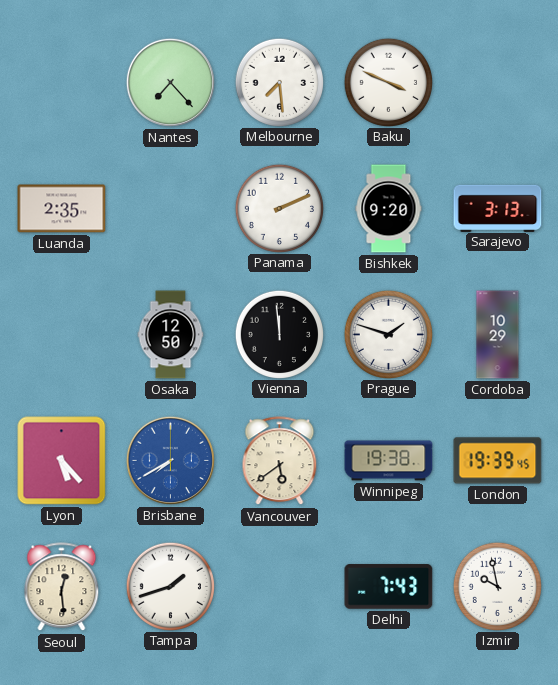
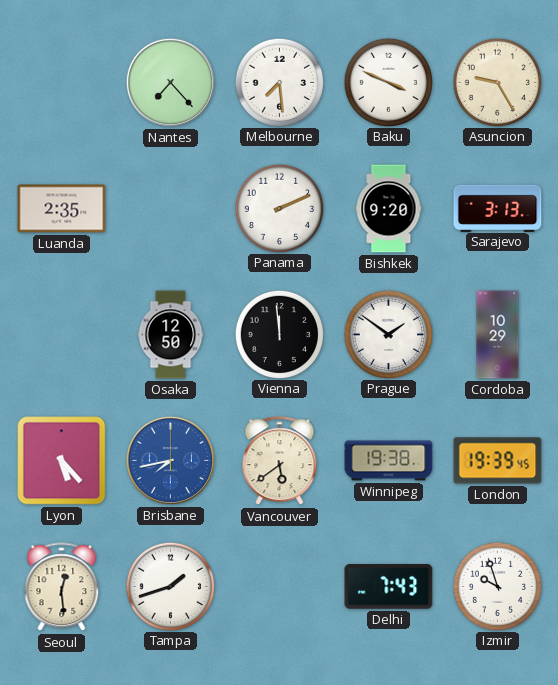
Asuncion: none -> 9:25 (497, 82)
Prague: 1:48 -> 1:51 (388, 334)
Brisbane: 7:40 -> 7:43 (170, 460)
Izmir: 9:58 -> 9:57 (497, 586)
